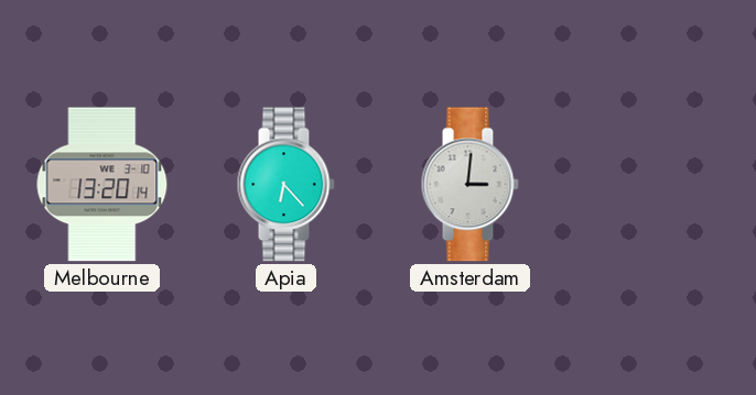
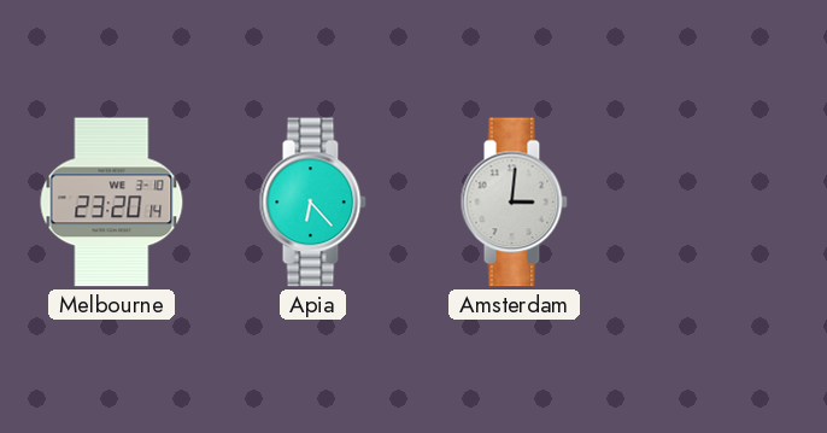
Melbourne: 13:20 -> 23:20 (112, 203)
